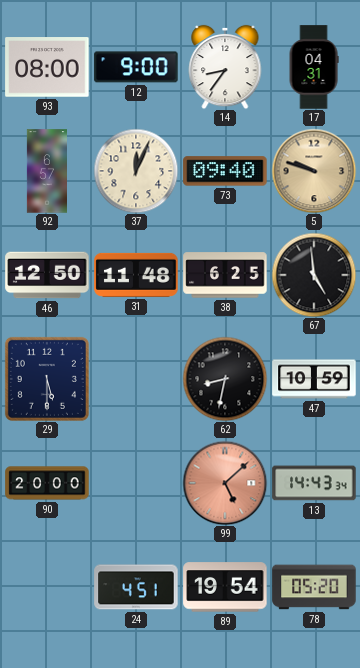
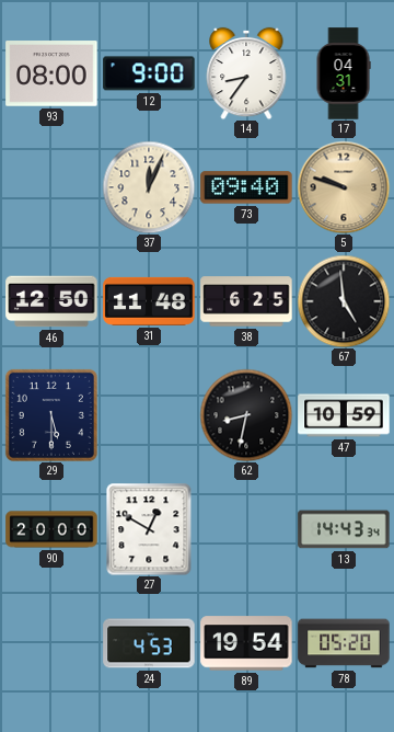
92: 6:57 -> none (46, 171)
27: none -> 12:50 (149, 529)
99: 5:08 -> none (225, 483)
24: 4:51 -> 4:53 (149, 643)
